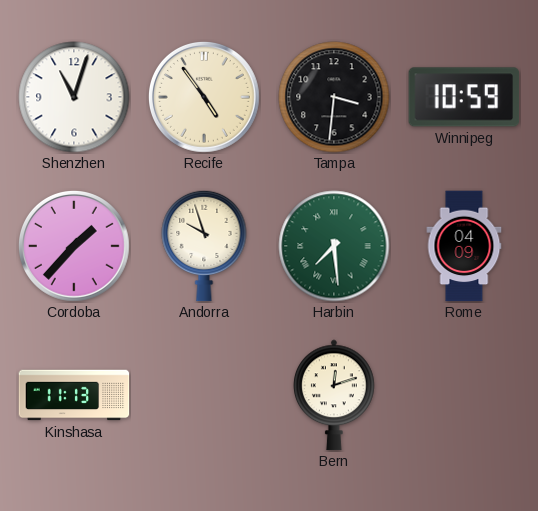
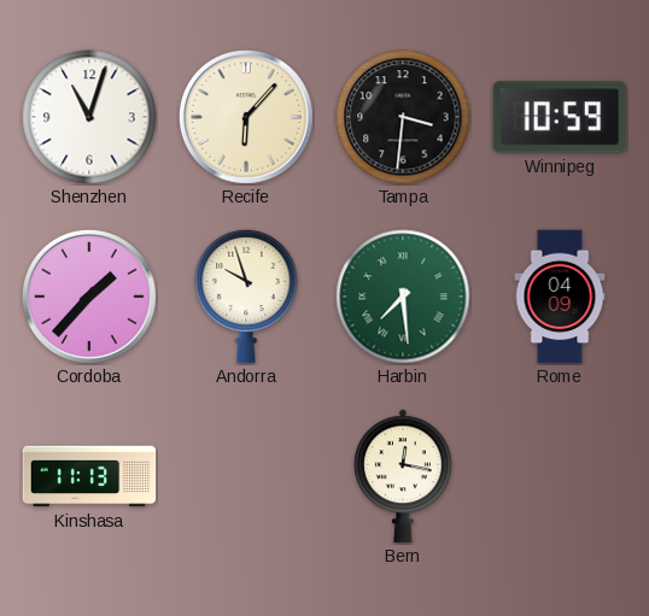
Recife: 4:54 -> 6:07 (247, 118)
Bern: 12:12 -> 12:17 (404, 476)
